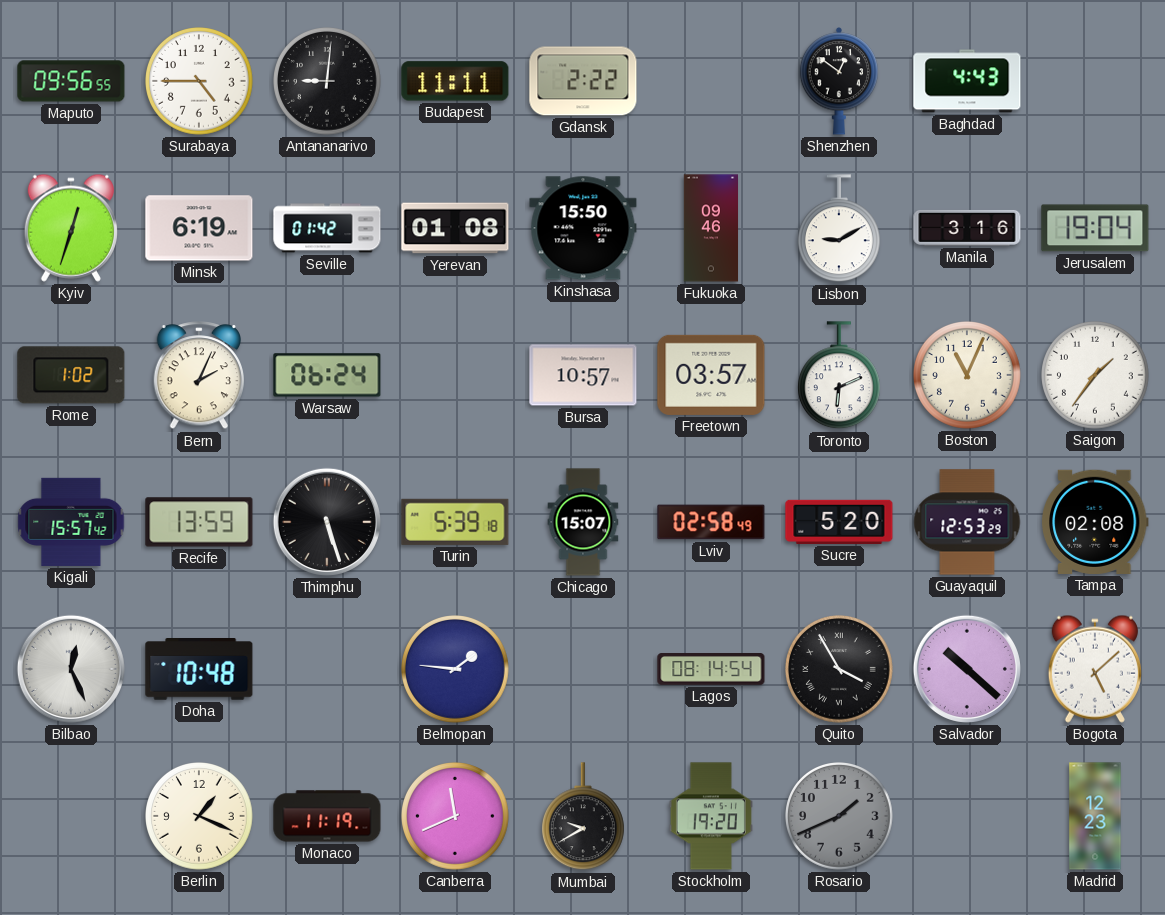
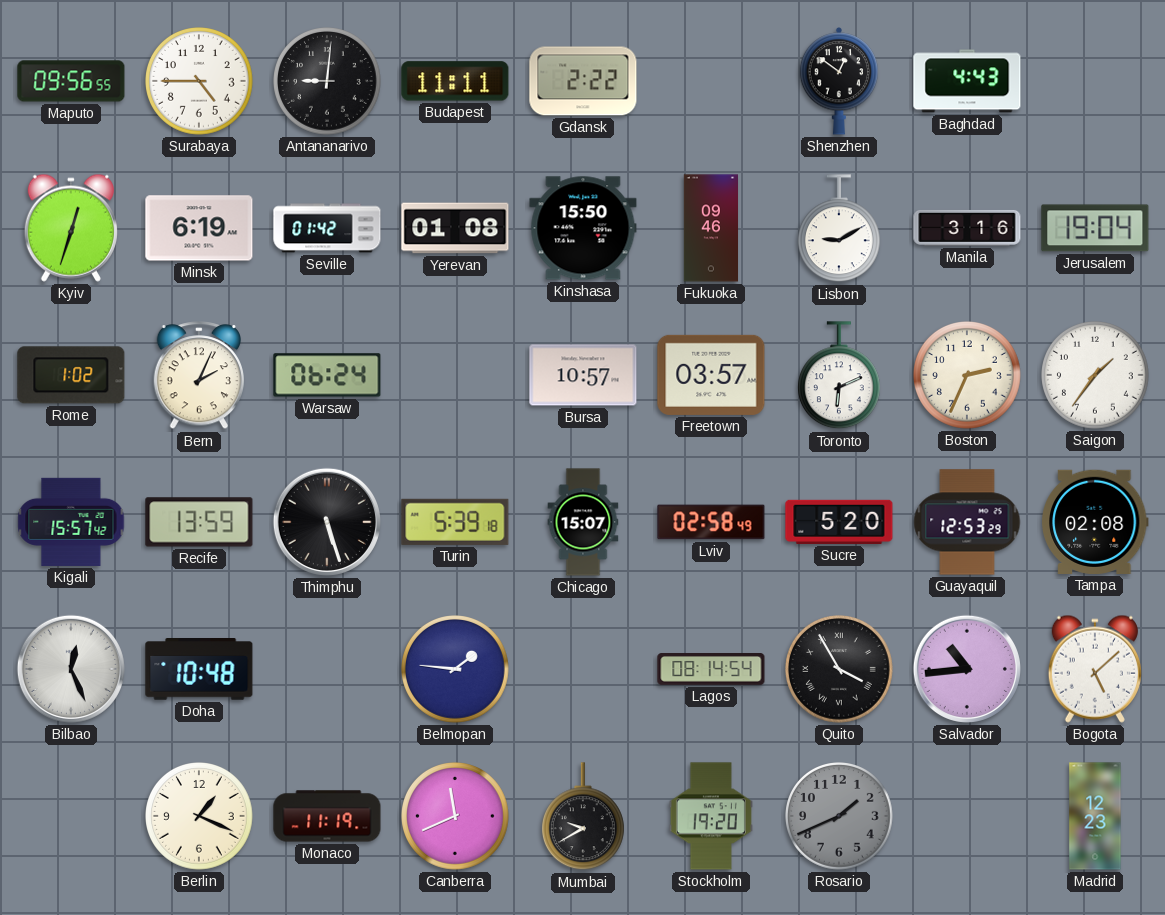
Boston: 11:04 -> 2:34 (968, 376)
Salvador: 10:22 -> 10:44 (967, 669)
